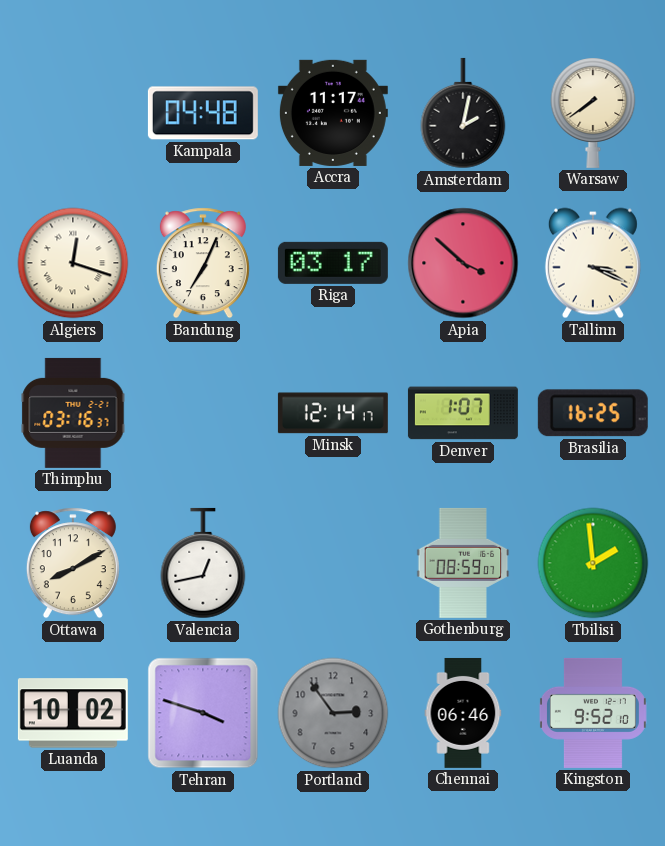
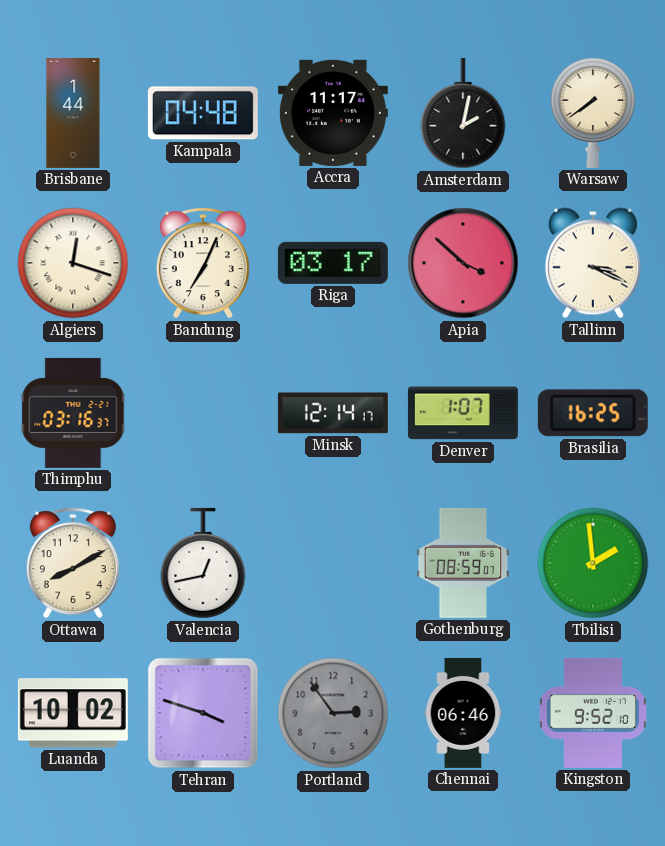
Brisbane: none -> 1:44 (73, 113)
